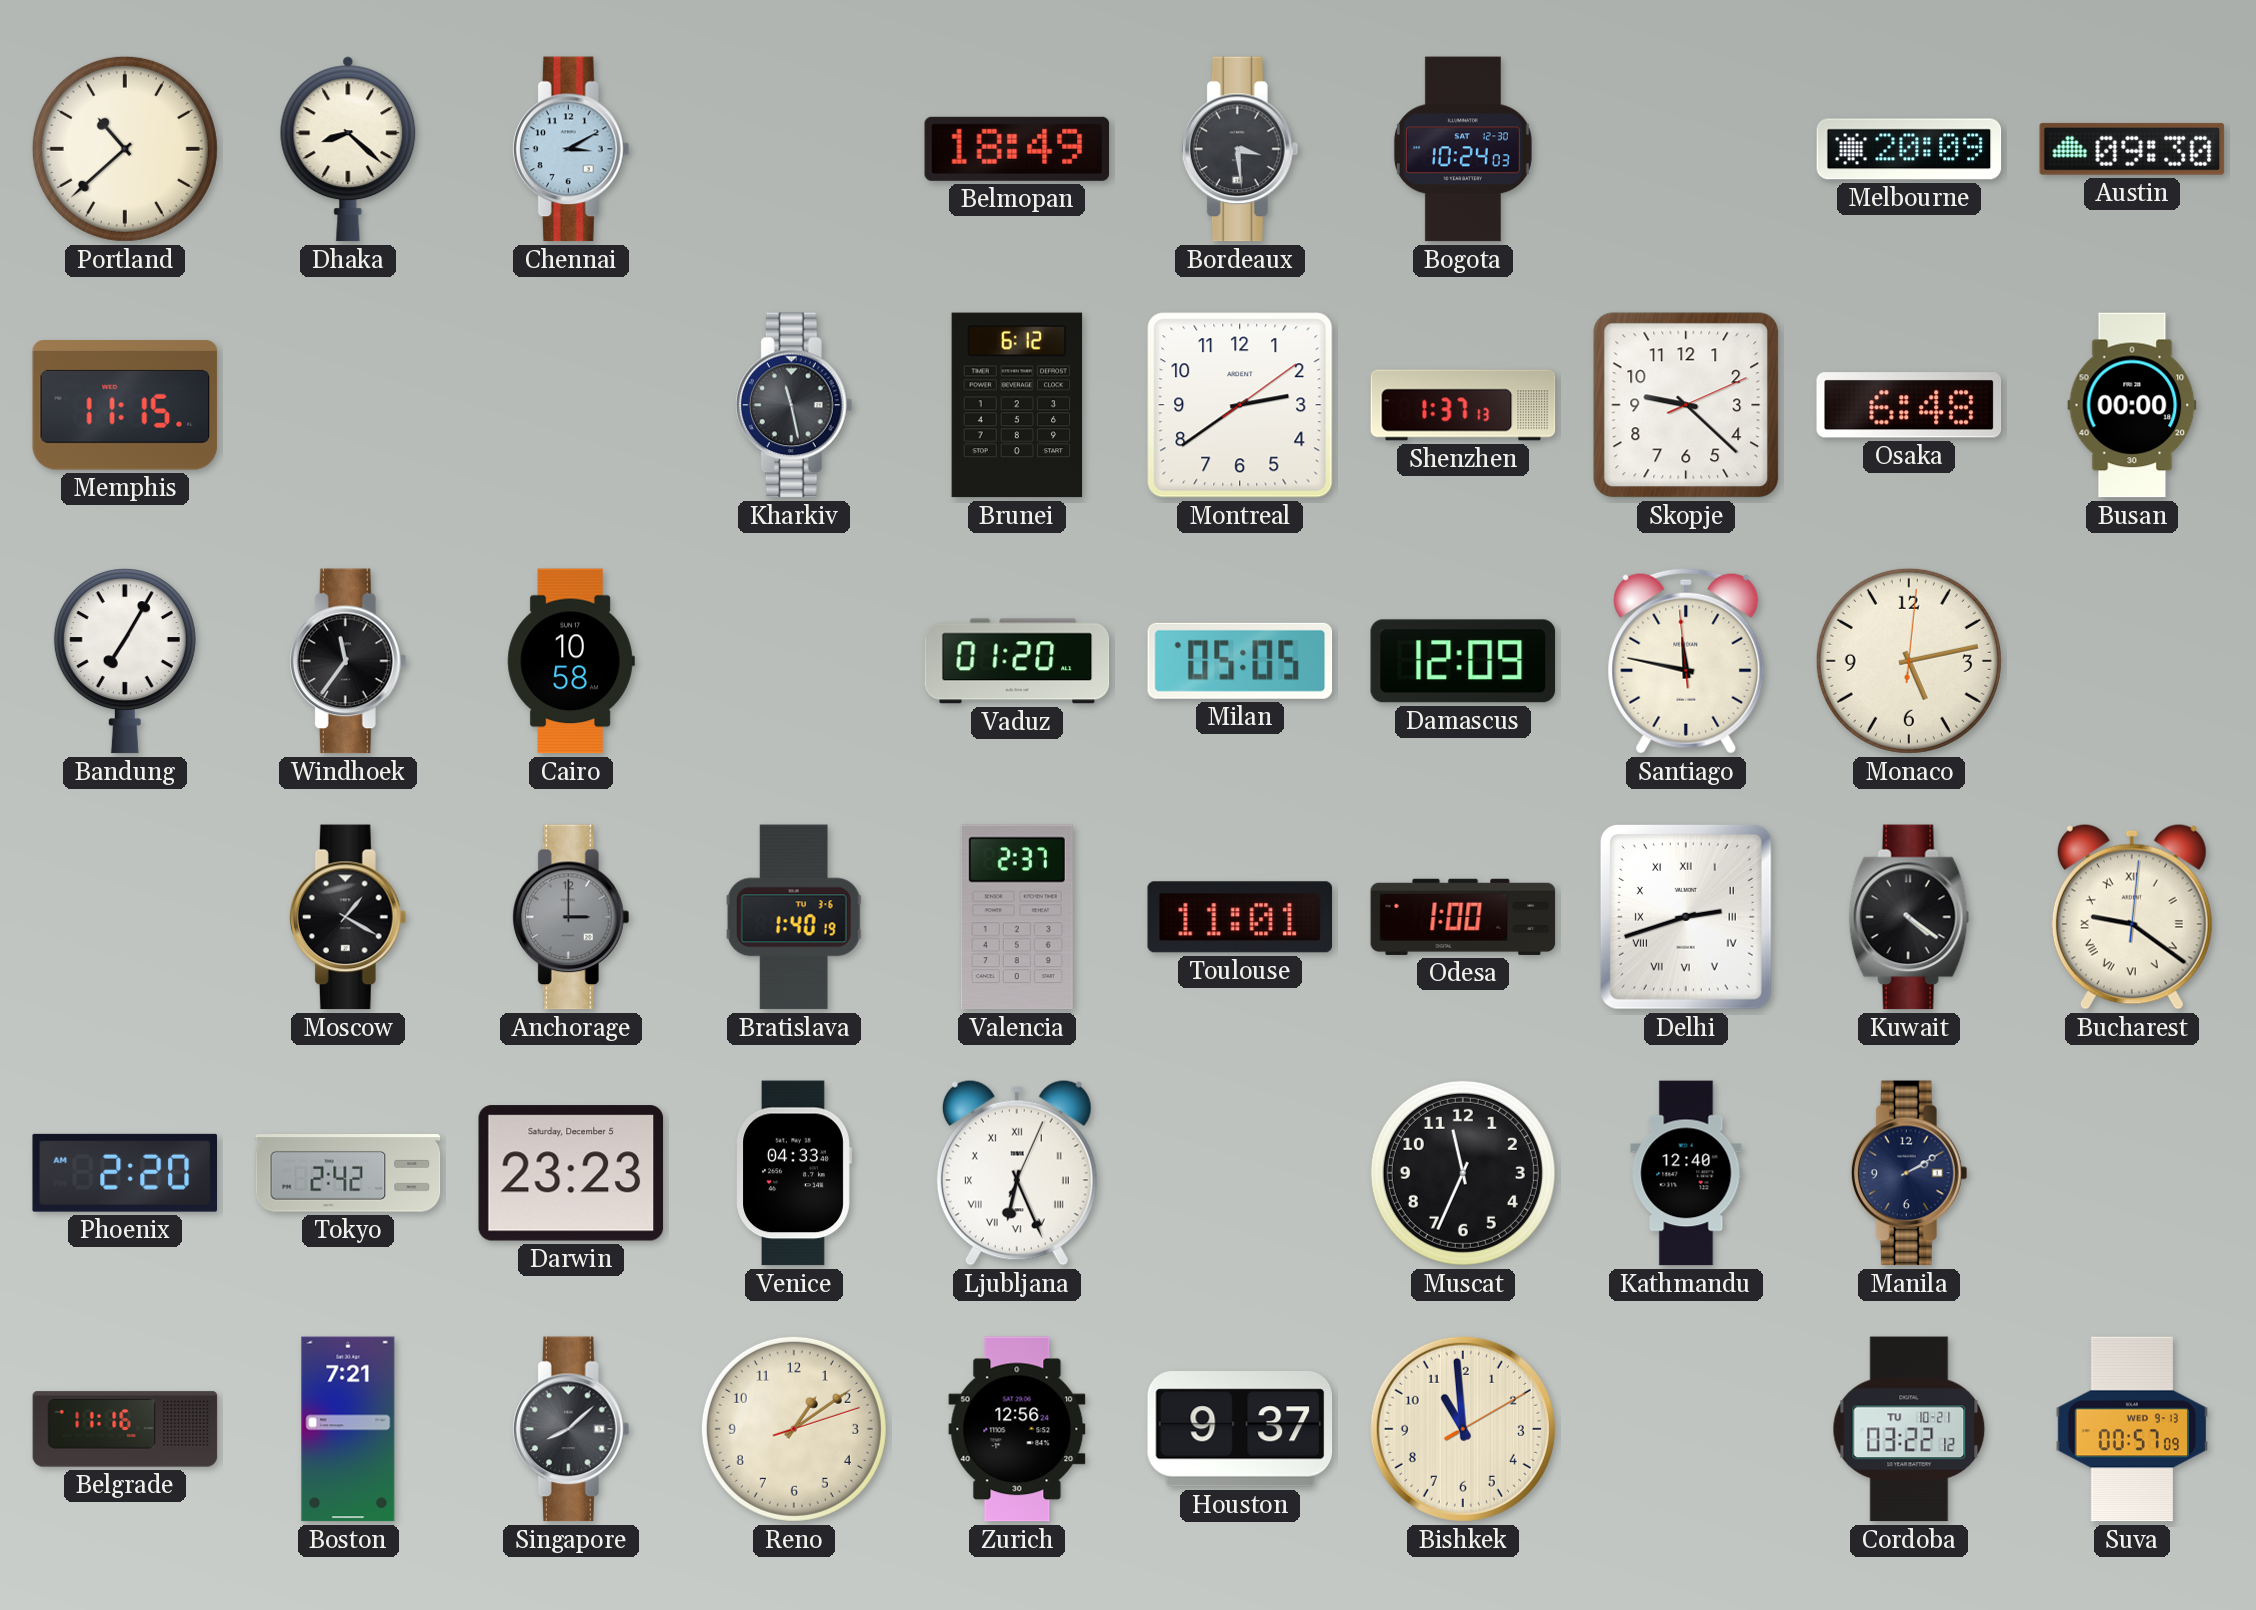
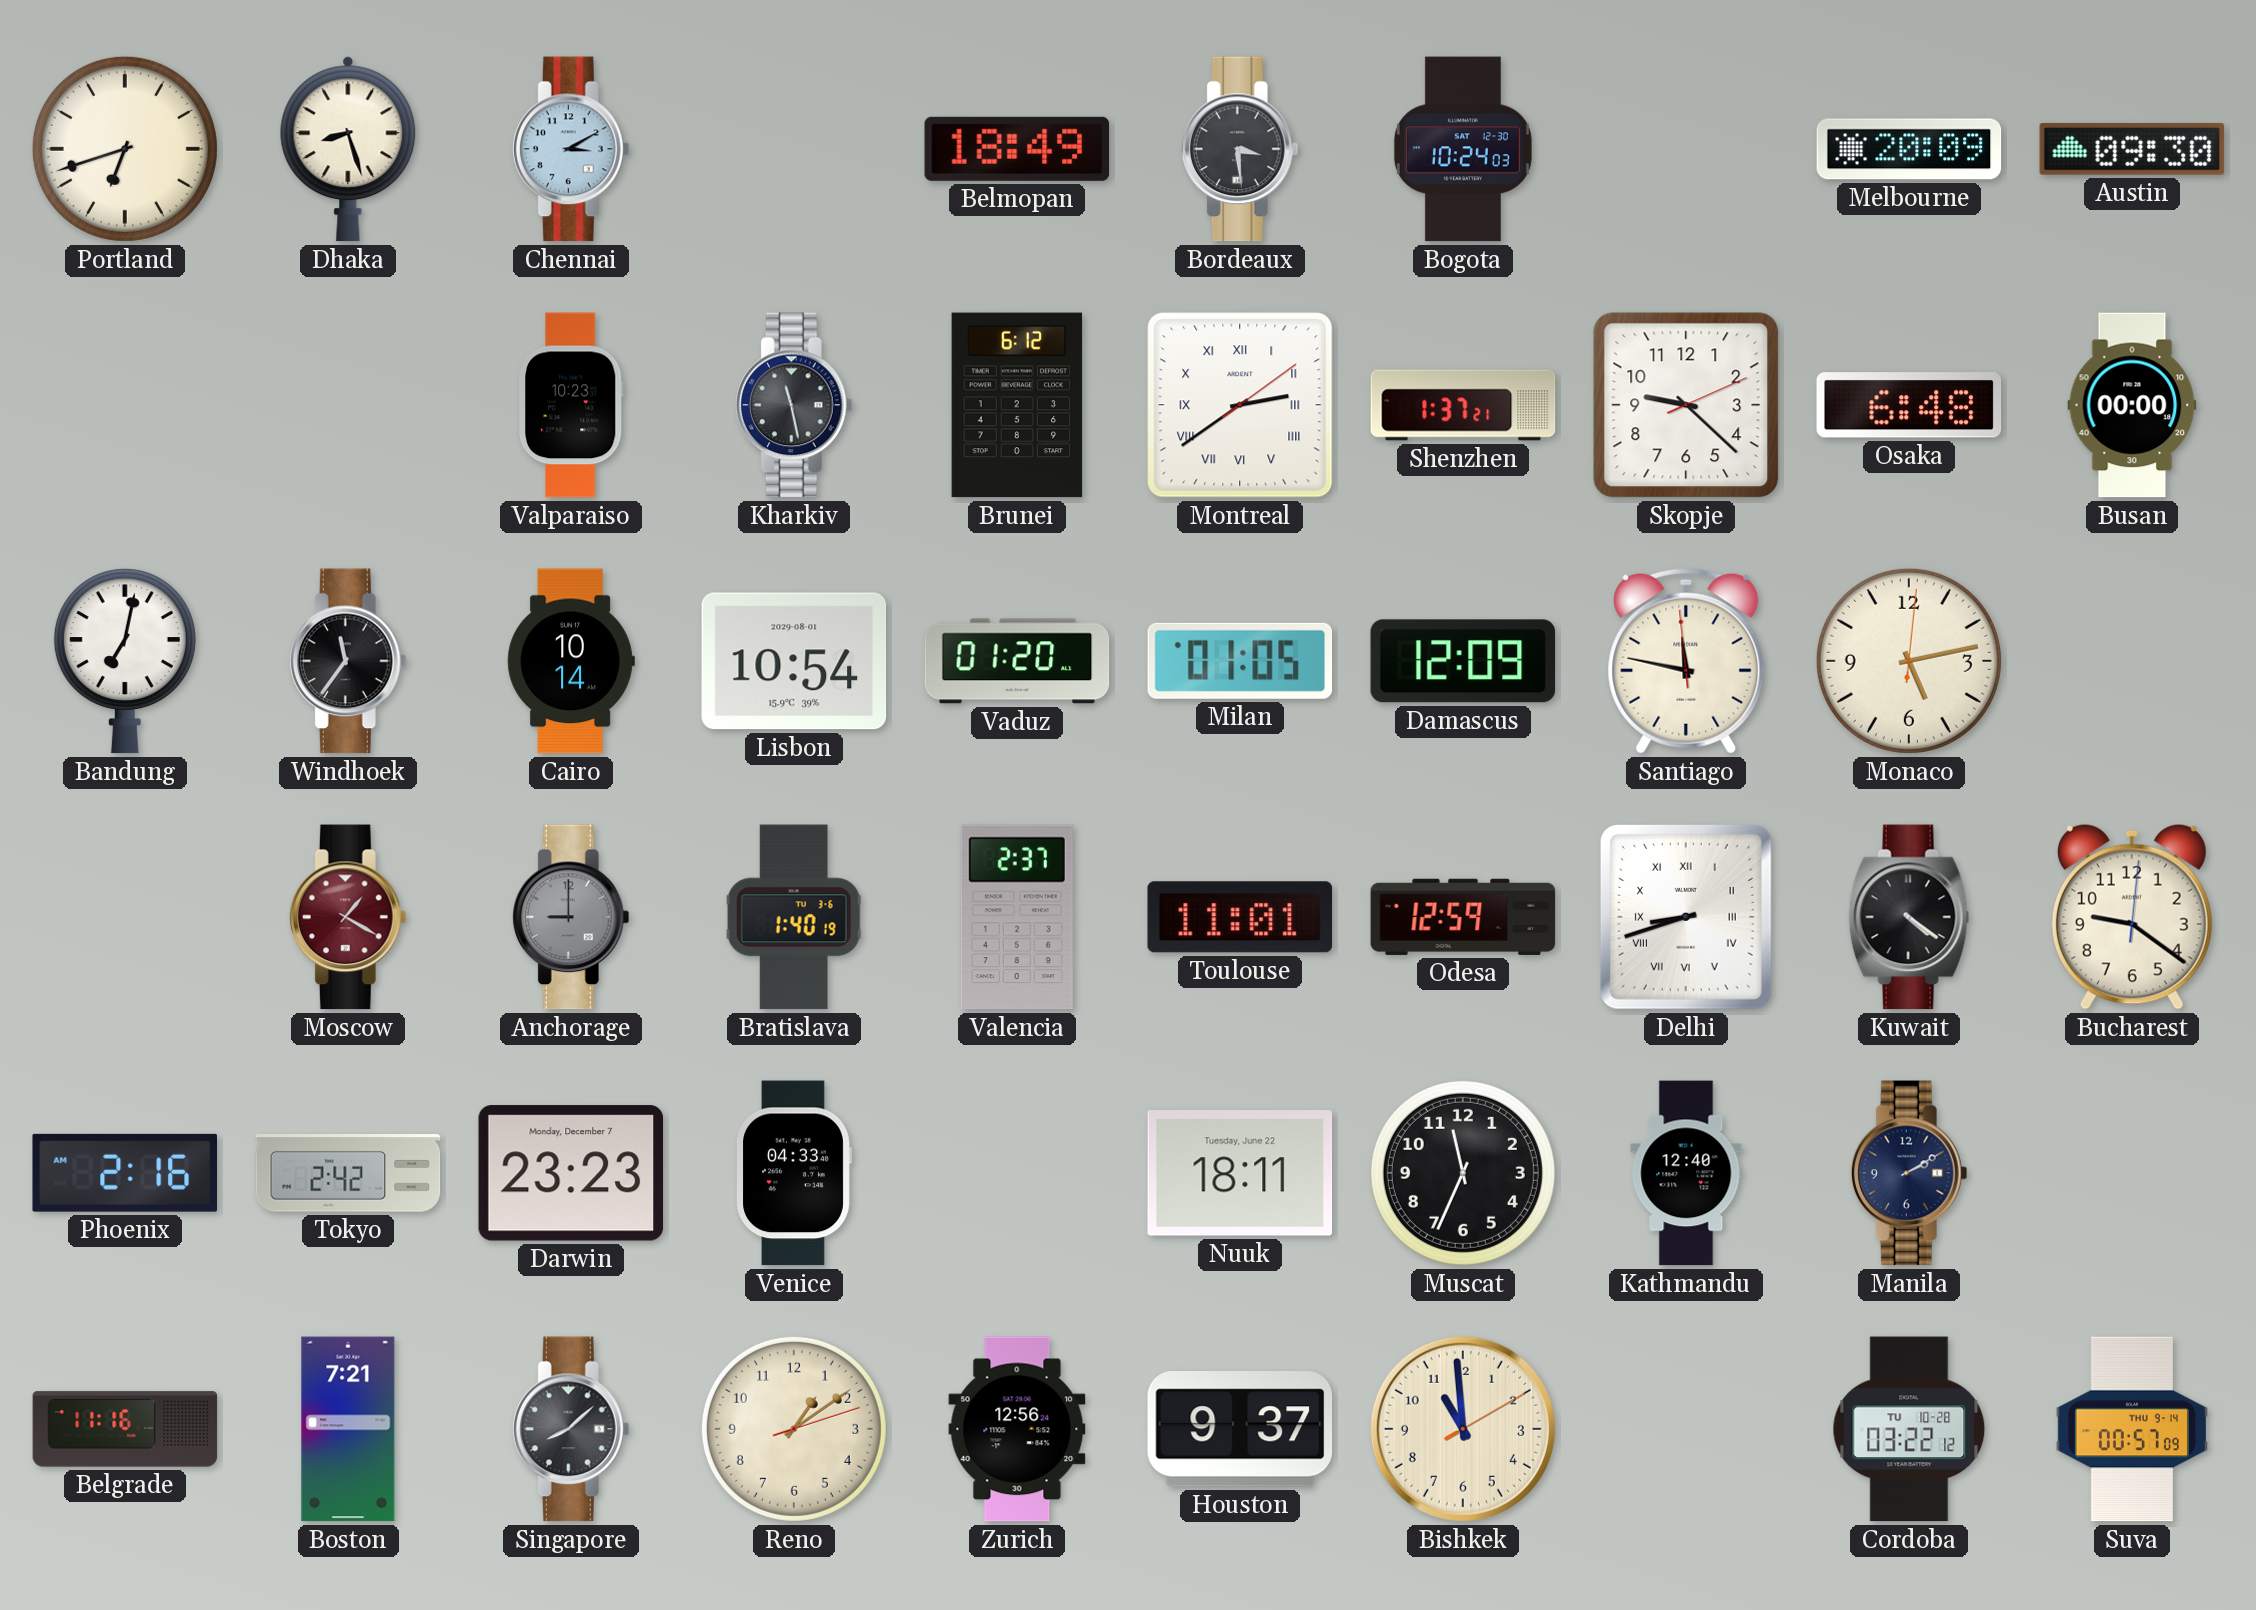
Portland: 10:38 -> 6:42 (125, 149)
Dhaka: 8:22 -> 8:27 (348, 149)
Memphis: 11:15 -> none (125, 405)
Valparaiso: none -> 10:23 (571, 405)
Montreal numerals: Arabic -> Roman (1240, 405)
Shenzhen: 1:37:13 -> 1:37:21 (1463, 405)
Bandung: 7:05 -> 7:02 (125, 661)
Cairo: 10:58 -> 10:14 (571, 661)
Lisbon: none -> 10:54 (794, 661)
Milan: 05:05 -> 01:05 (1240, 661)
Moscow dial: black -> burgundy (348, 917)
Anchorage: 3:00 -> 9:00 (571, 917)
Odesa: 1:00 -> 12:59 (1463, 917)
Delhi: 2:42 -> 8:42 (1686, 917)
Bucharest numerals: Roman -> Arabic (2132, 917)
Phoenix: 2:20 -> 2:16 (124, 1173)
Darwin date: Saturday, December 5 -> Monday, December 7 (571, 1173)
Ljubljana: 6:26 -> none (1017, 1173)
Nuuk: none -> 18:11 (1240, 1173)
Cordoba date: TU 10-21 -> TU 10-28 (1909, 1429)
Suva date: WED 9-13 -> THU 9-14 (2131, 1429)
